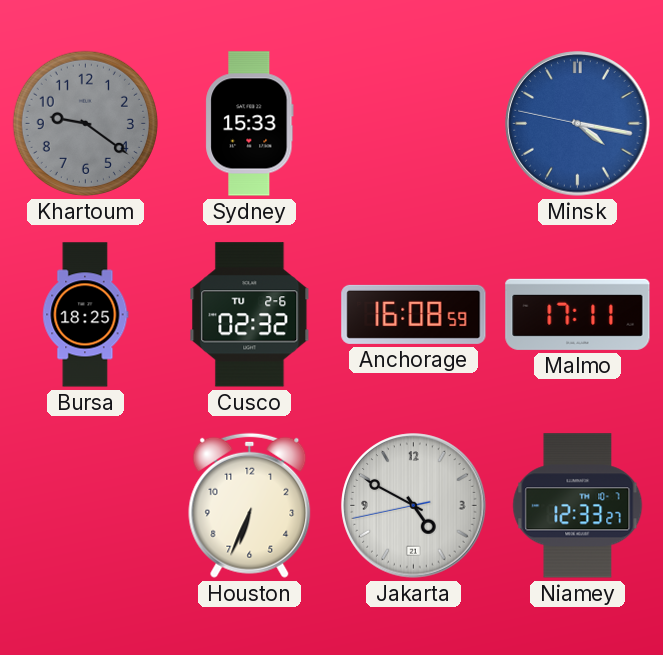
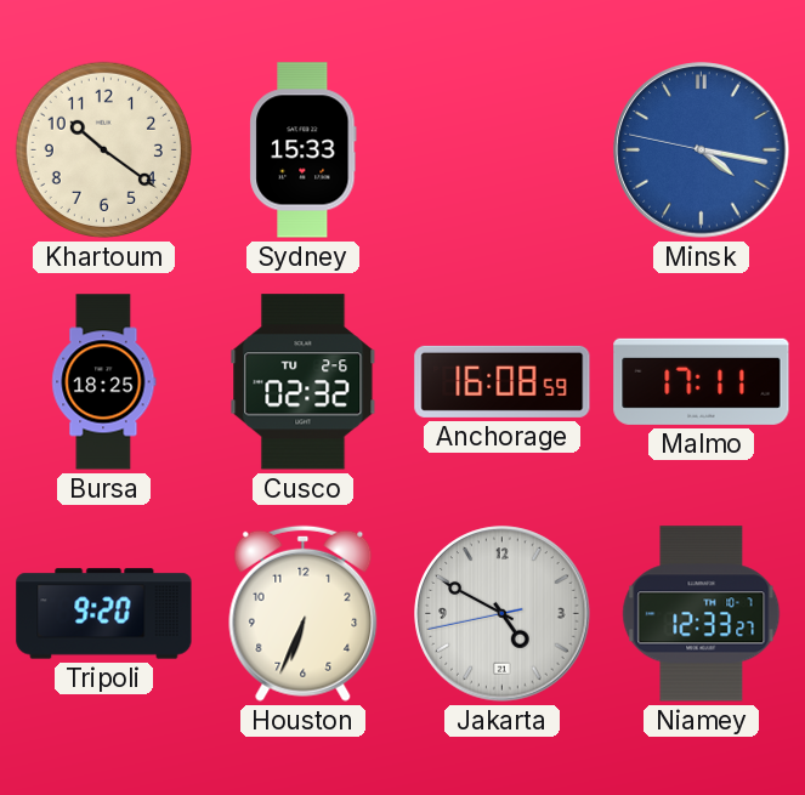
Khartoum: 9:21 -> 10:21 (103, 149)
Khartoum dial: grey -> cream (103, 149)
Tripoli: none -> 9:20 (104, 614)
